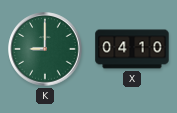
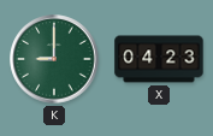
X: 04:10 -> 04:23 (159, 59)
